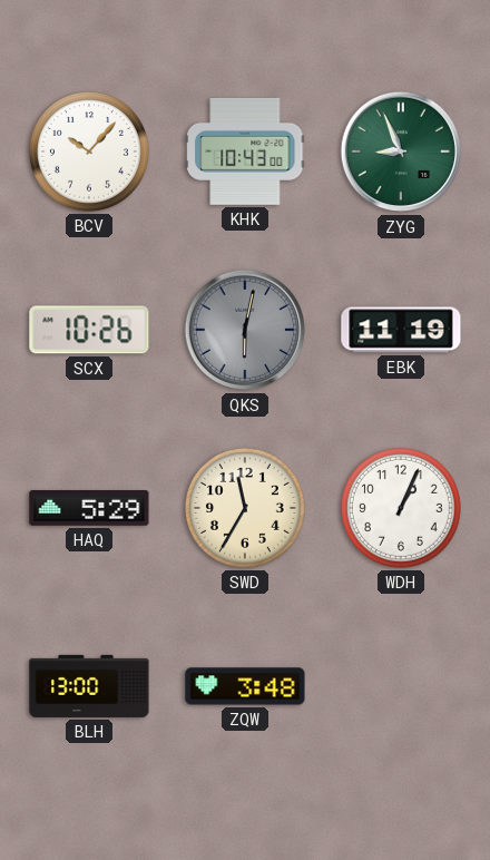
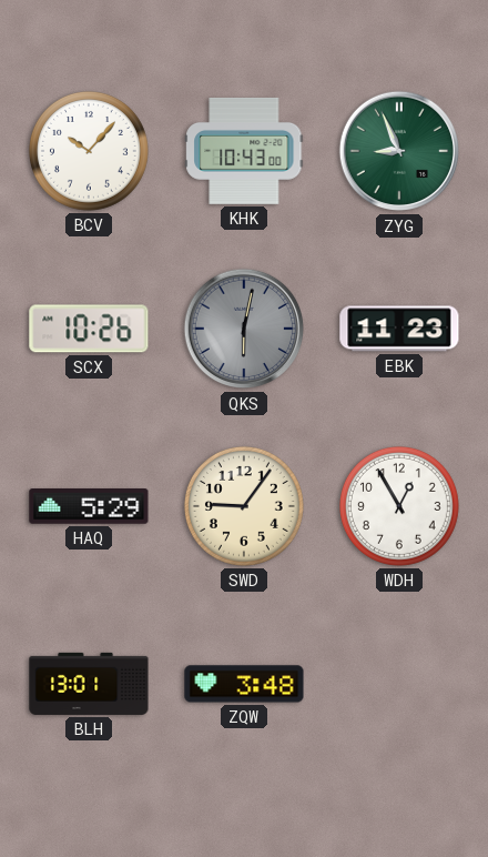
EBK: 11:19 -> 11:23 (399, 329)
SWD: 11:35 -> 9:06 (244, 506)
WDH: 1:04 -> 12:55 (399, 506)
BLH: 13:00 -> 13:01 (89, 684)
